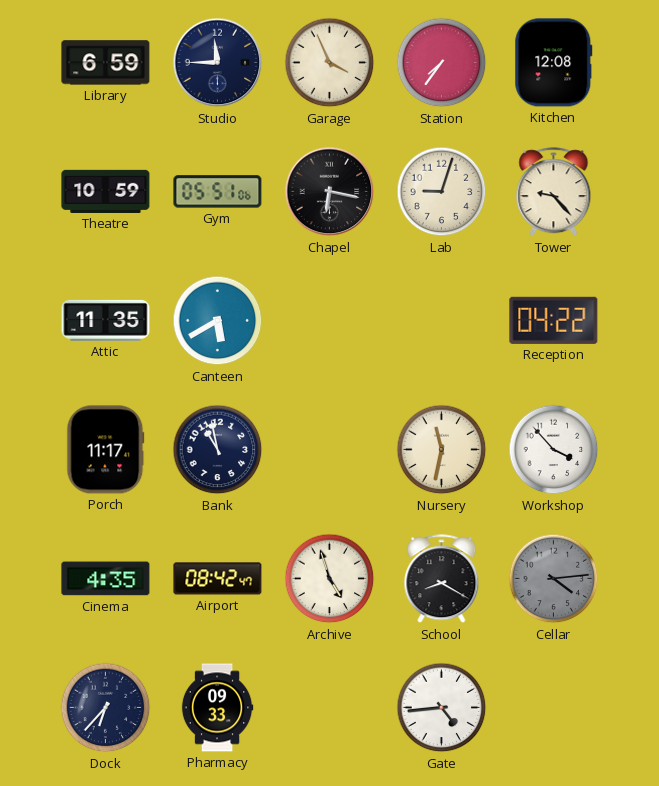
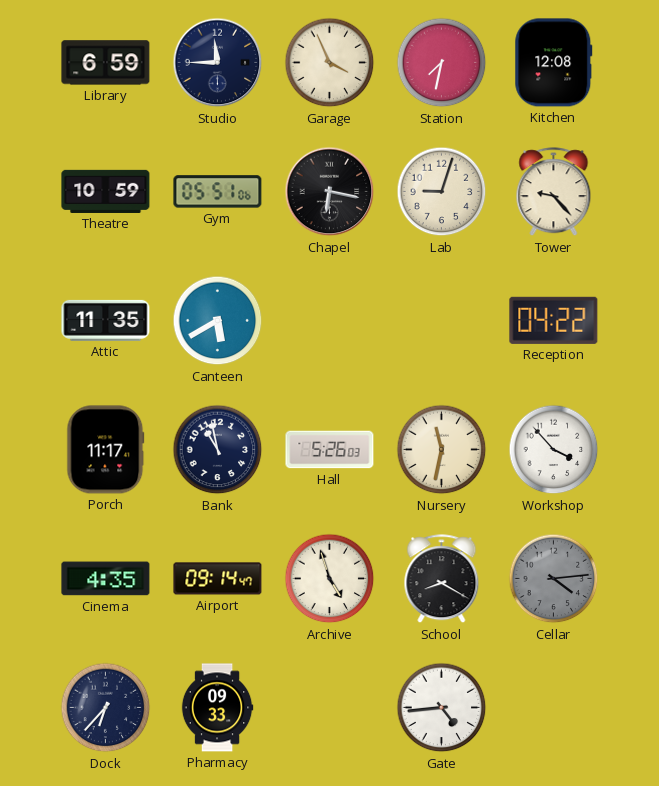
Station: 7:36 -> 7:32 (442, 63)
Hall: none -> 5:26 (330, 450)
Airport: 08:42 -> 09:14 (218, 579)
